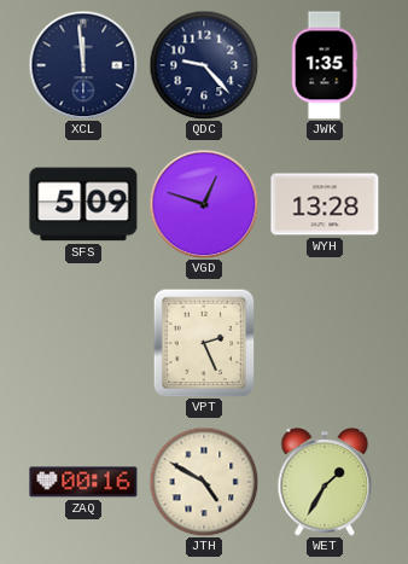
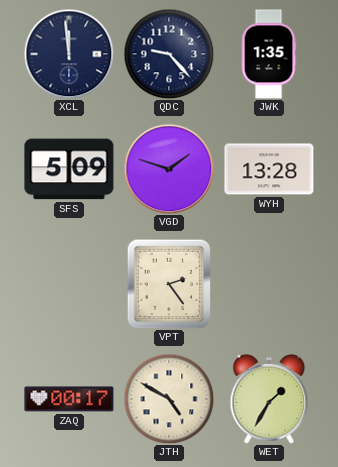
VGD: 12:48 -> 1:48 (169, 169)
VPT: 2:26 -> 2:24 (169, 284)
ZAQ: 00:16 -> 00:17 (69, 399)
